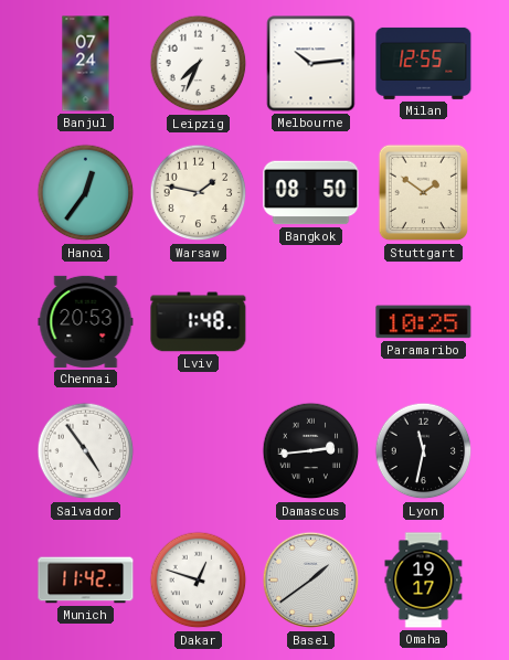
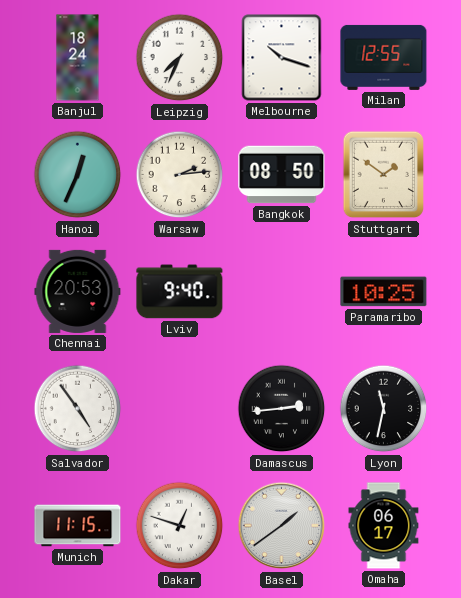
Banjul: 07:24 -> 18:24 (78, 58)
Melbourne: 10:14 -> 10:18 (282, 58)
Hanoi: 12:36 -> 12:34 (78, 175)
Warsaw: 1:47 -> 2:14 (180, 175)
Lviv: 1:48 -> 9:40 (180, 292)
Munich: 11:42 -> 11:15 (78, 526)
Omaha: 19:17 -> 06:17 (384, 526)
